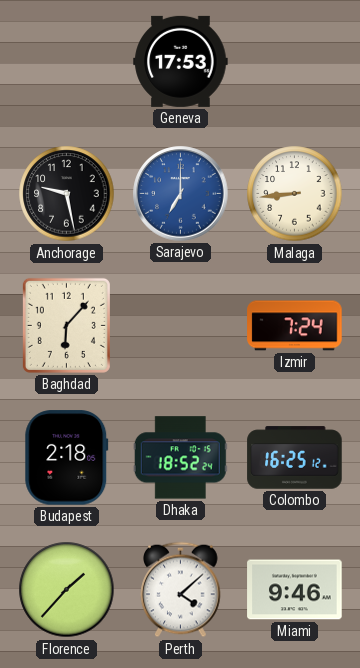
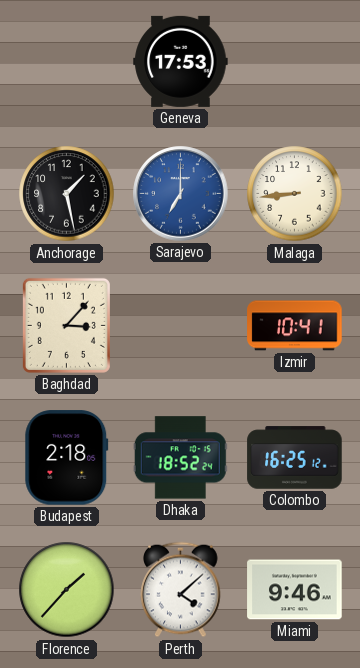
Anchorage: 9:28 -> 1:28 (67, 194)
Baghdad: 6:07 -> 3:07 (66, 325)
Izmir: 7:24 -> 10:41 (295, 326)
